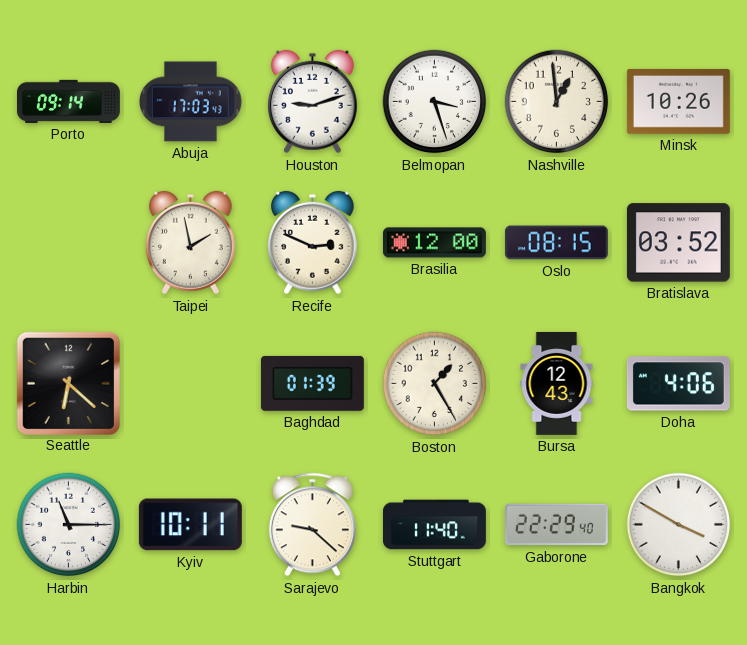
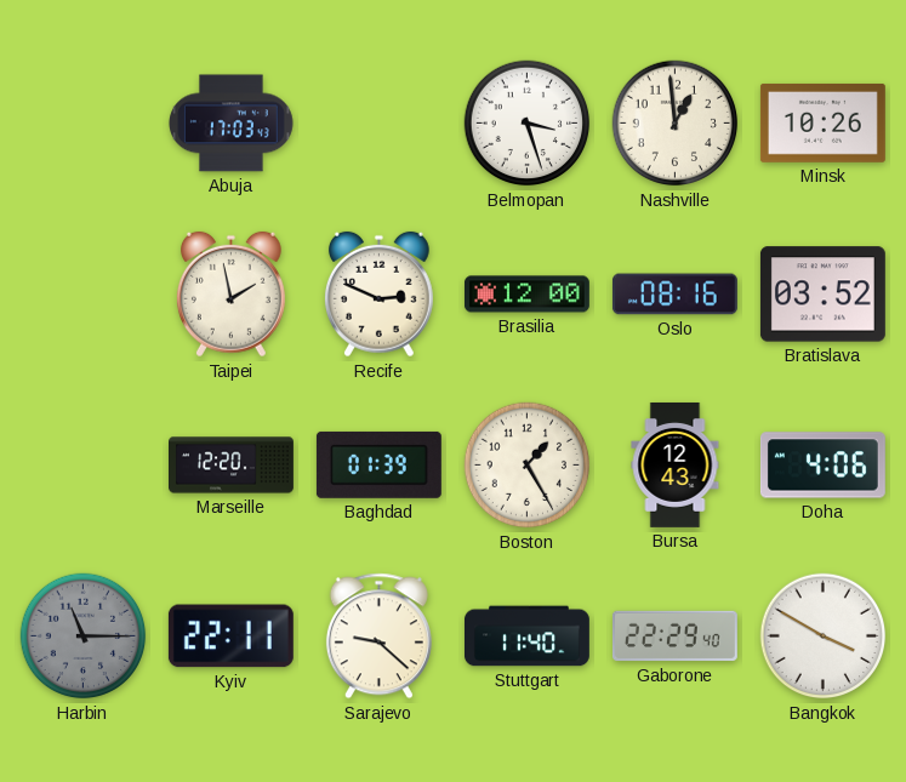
Porto: 09:14 -> none (68, 101)
Houston: 9:12 -> none (312, 102)
Oslo: 08:15 -> 08:16 (674, 295)
Seattle: 6:22 -> none (68, 383)
Marseille: none -> 12:20 (232, 466)
Harbin dial: white -> grey (84, 637)
Kyiv: 10:11 -> 22:11 (230, 637)
